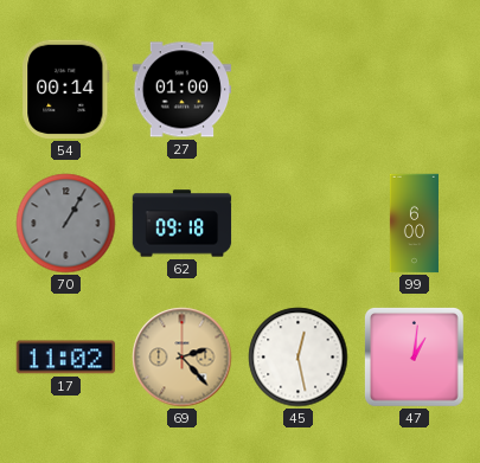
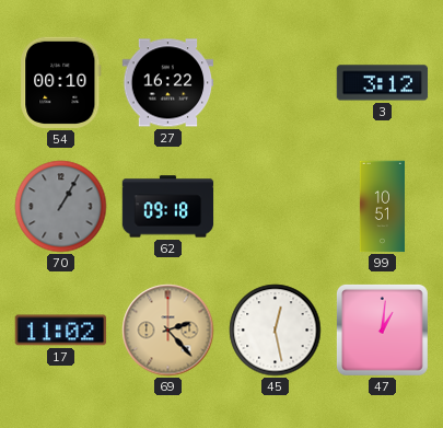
54: 00:14 -> 00:10 (61, 83)
27: 01:00 -> 16:22 (168, 83)
3: none -> 3:12 (383, 83)
99: 6:00 -> 10:51 (382, 207)
